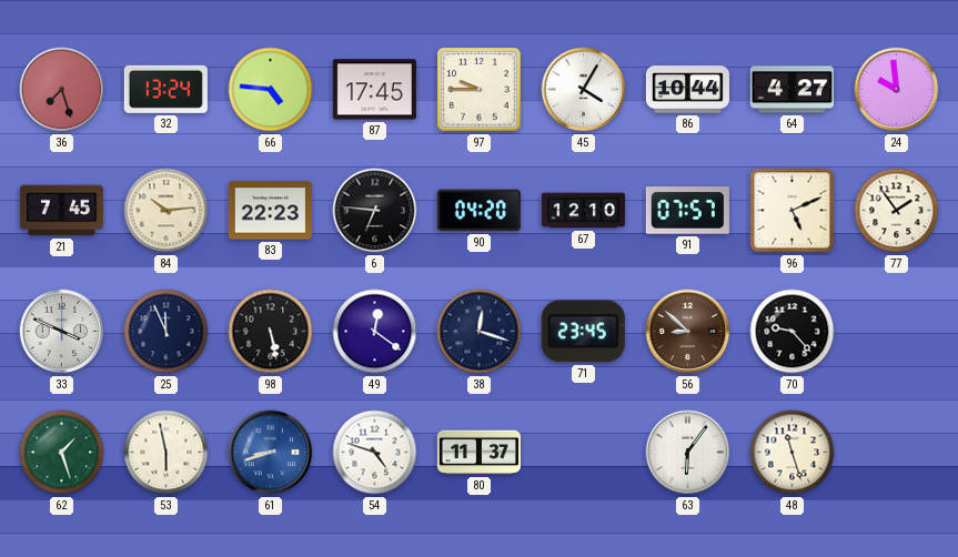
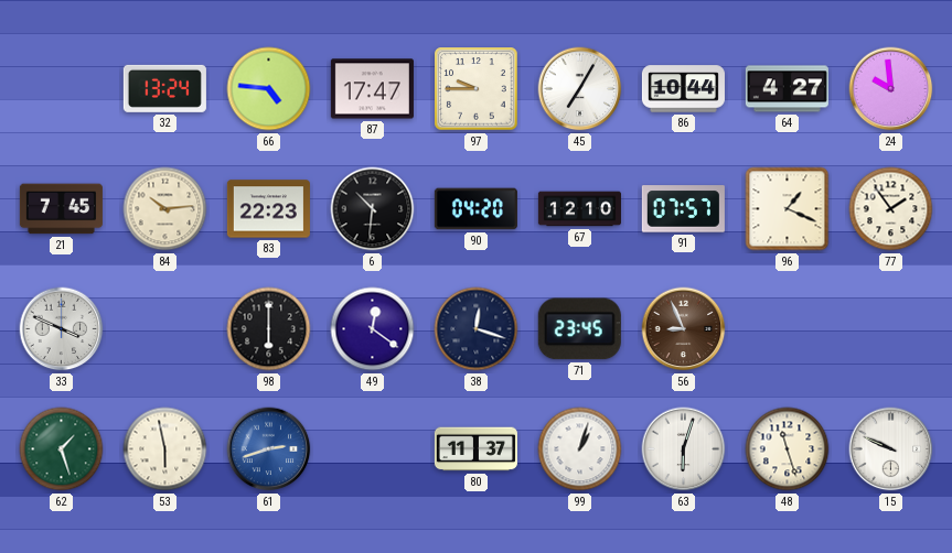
36: 7:27 -> none (62, 90)
87: 17:45 -> 17:47 (372, 89)
45: 4:05 -> 7:05 (580, 89)
6: 6:46 -> 10:31 (373, 209)
96: 5:11 -> 1:19 (788, 209)
25: 11:56 -> none (167, 332)
98: 5:28 -> 6:00 (269, 329)
56: 8:52 -> 8:56 (684, 329)
70: 9:23 -> none (793, 332)
61: 8:42 -> 2:42 (269, 449)
54: 4:48 -> none (375, 453)
99: none -> 1:03 (580, 449)
63: 6:06 -> 6:03 (684, 449)
15: none -> 9:49 (891, 449)
